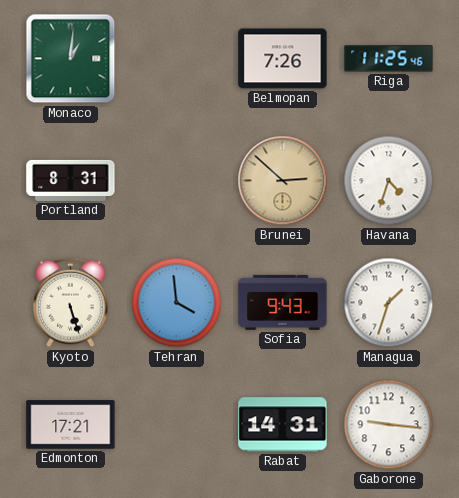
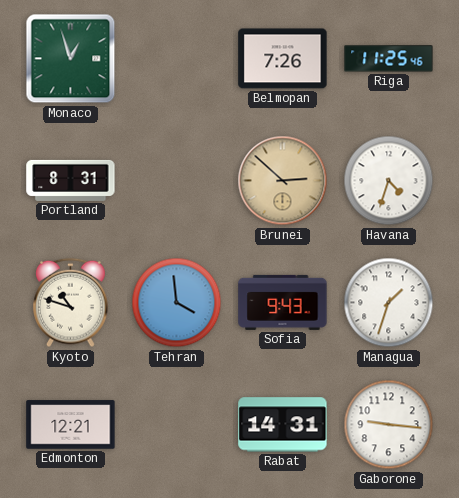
Monaco: 1:01 -> 12:57 (71, 59)
Kyoto: 5:27 -> 10:48 (71, 303)
Edmonton: 17:21 -> 12:21 (71, 425)
